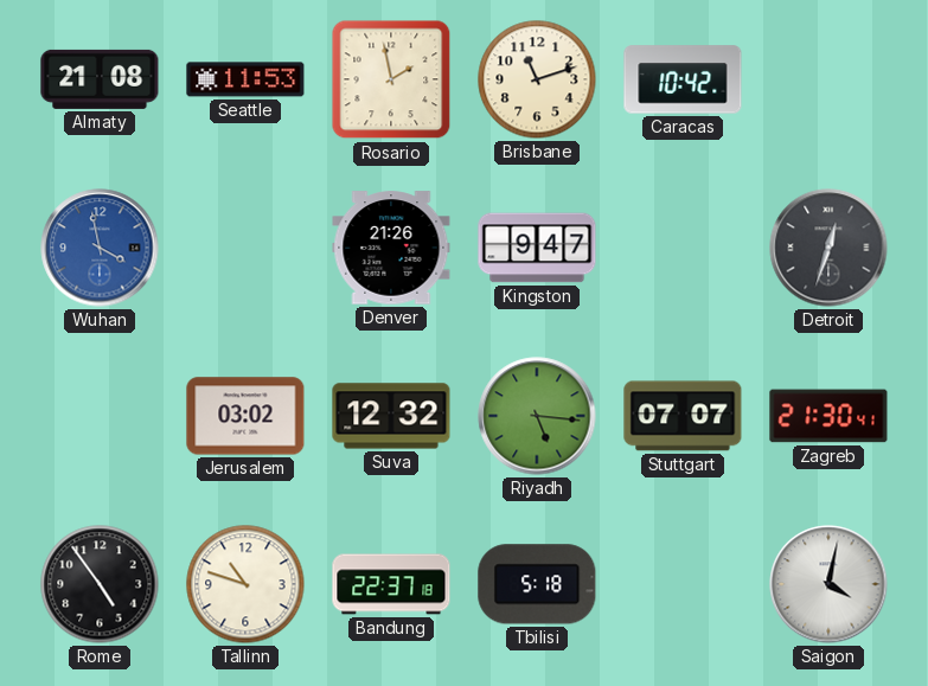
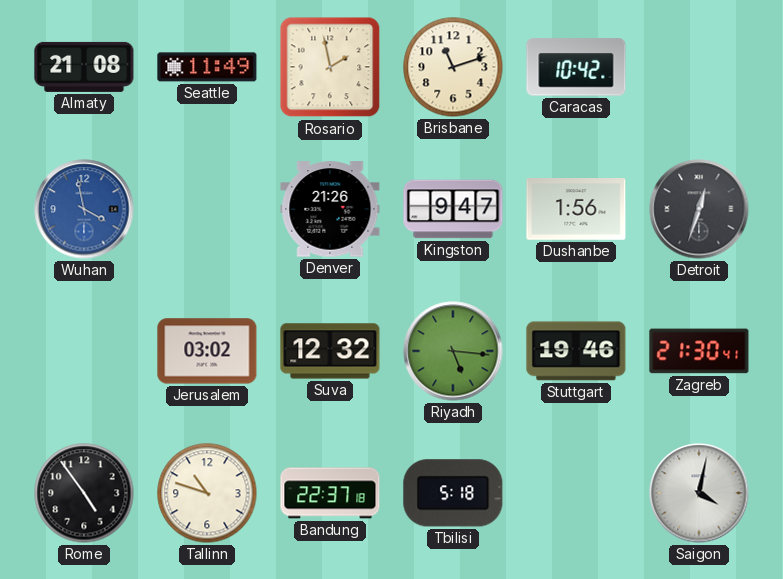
Seattle: 11:53 -> 11:49 (207, 67)
Dushanbe: none -> 1:56 (576, 210)
Stuttgart: 07:07 -> 19:46 (576, 351)
